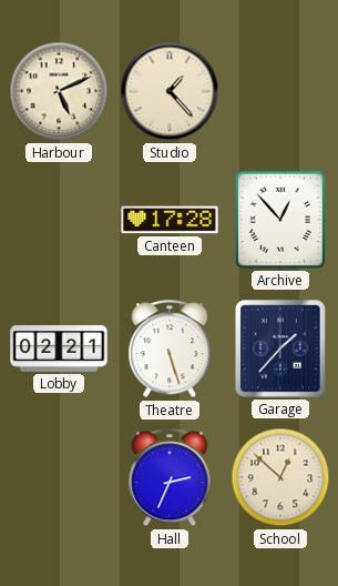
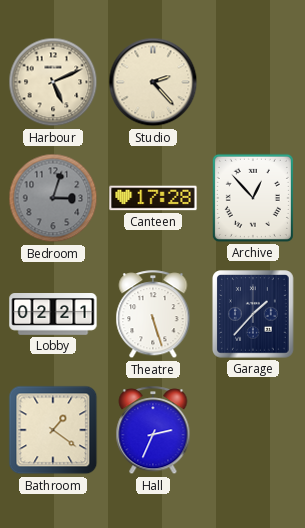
Studio: 1:23 -> 2:23 (153, 82)
Bedroom: none -> 3:03 (53, 198)
Bathroom: none -> 1:21 (53, 430)
School: 12:52 -> none (280, 477)
